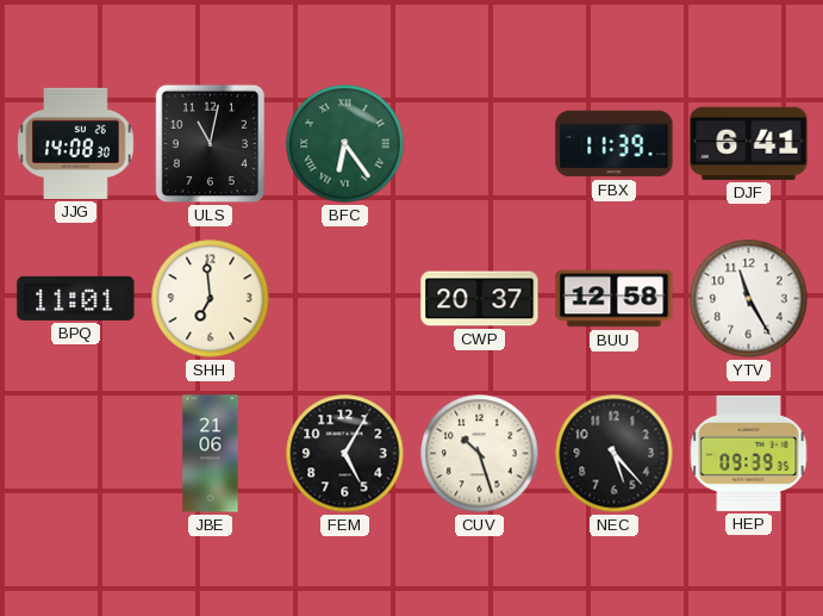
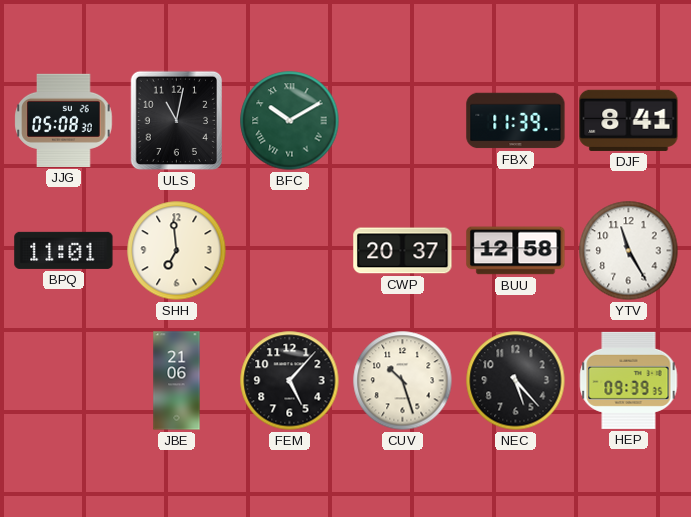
JJG: 14:08 -> 05:08 (64, 120)
BFC: 6:24 -> 10:10 (290, 121)
DJF: 6:41 -> 8:41 (629, 120)
FEM: 5:05 -> 5:07 (290, 381)
